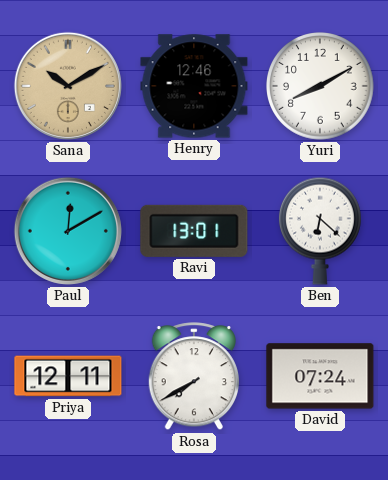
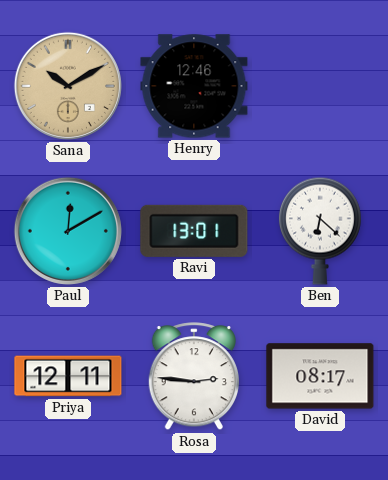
Yuri: 8:10 -> none (321, 87)
Rosa: 7:40 -> 2:46 (193, 377)
David: 07:24 -> 08:17 (320, 376)
